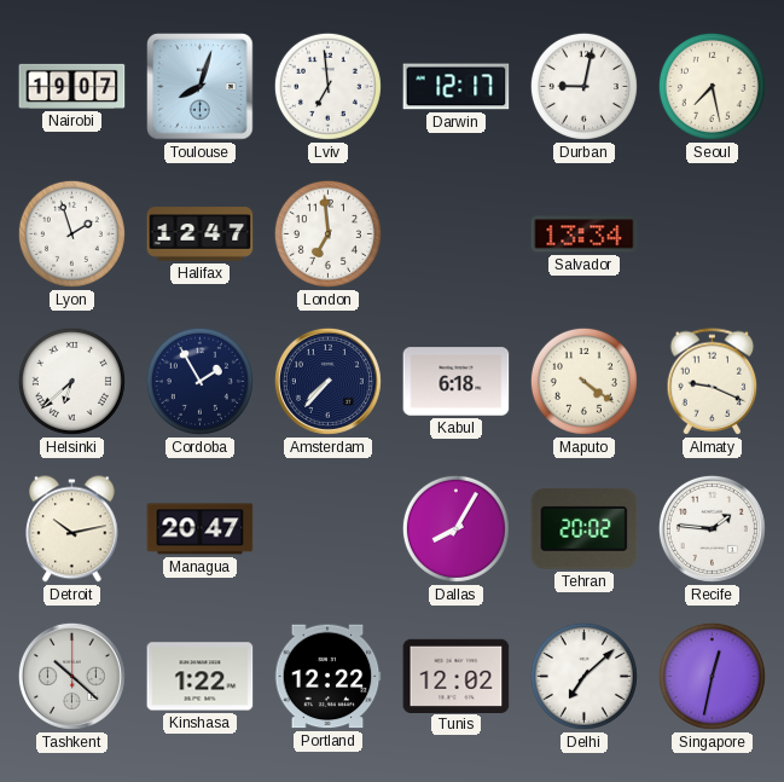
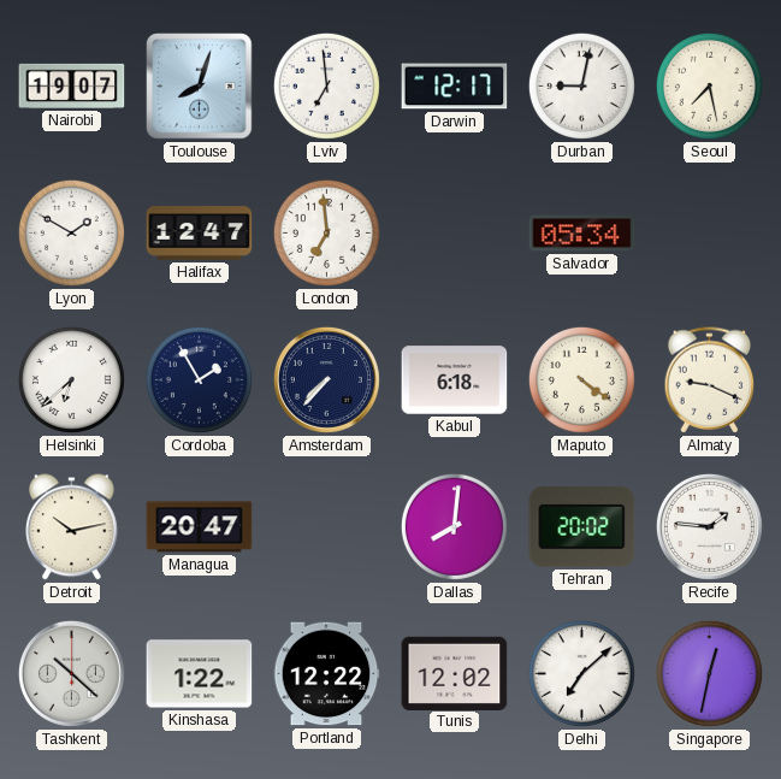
Lyon: 1:57 -> 1:50 (71, 232)
Salvador: 13:34 -> 05:34 (582, 234)
Dallas: 8:05 -> 8:01 (454, 526)
